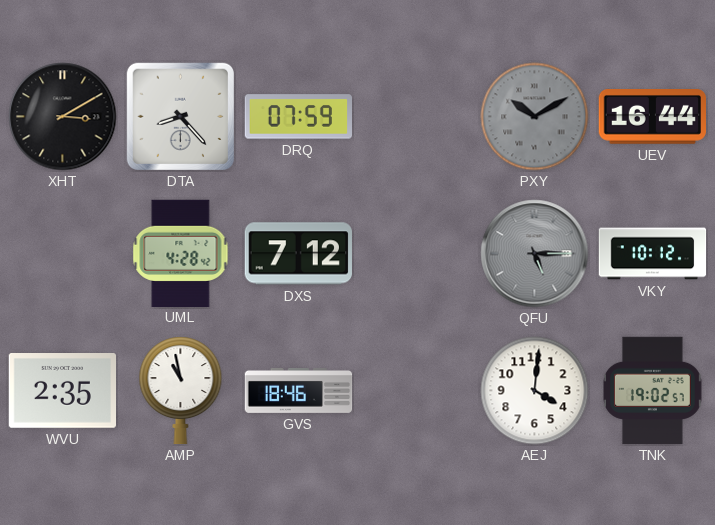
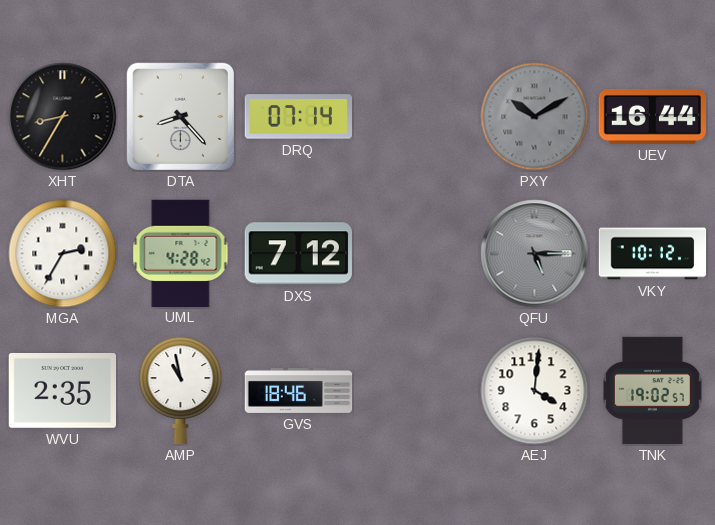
XHT: 3:10 -> 8:35 (63, 117)
DRQ: 07:59 -> 07:14 (298, 117)
MGA: none -> 2:35 (63, 254)
